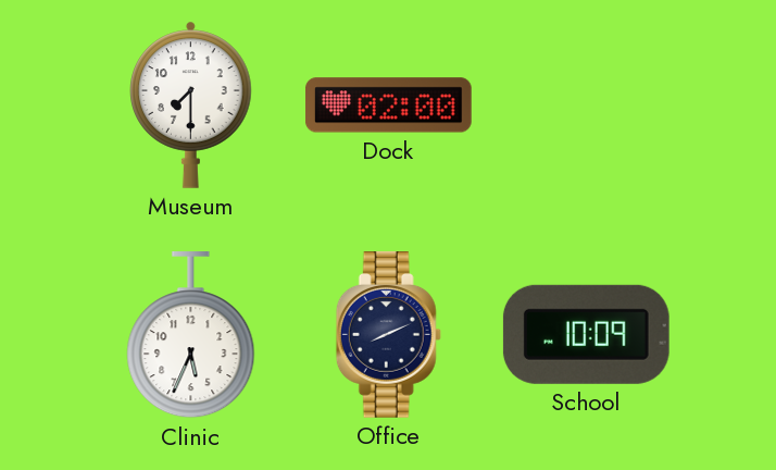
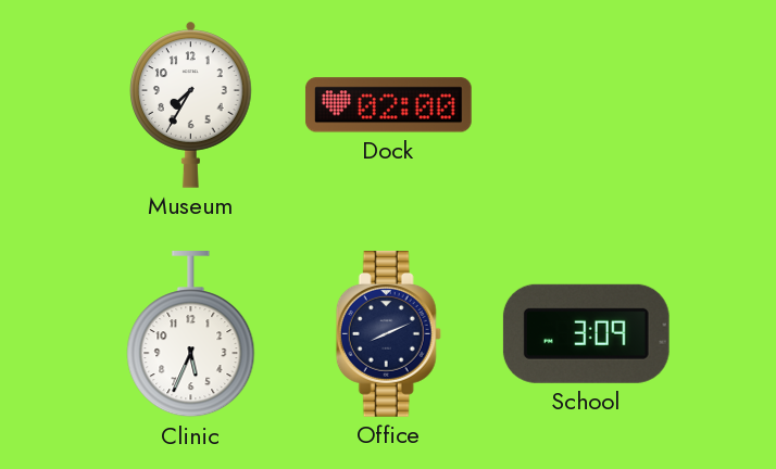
Museum: 7:30 -> 7:35 (191, 104)
School: 10:09 -> 3:09 (586, 333)
